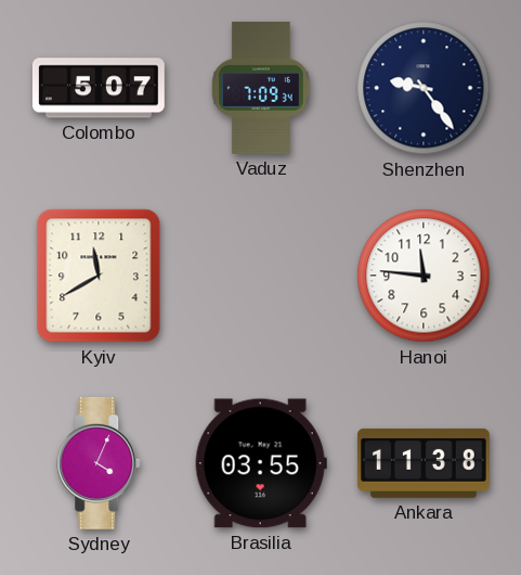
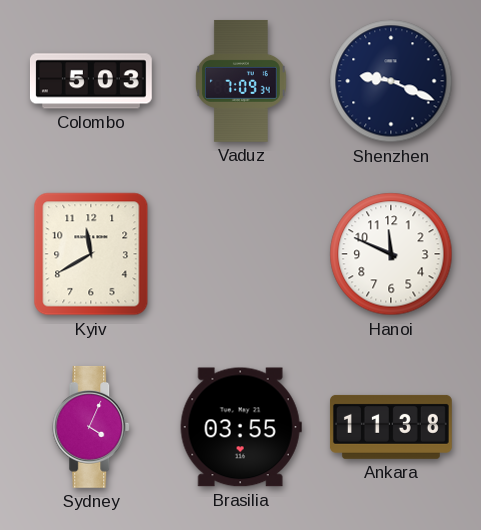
Colombo: 5:07 -> 5:03 (91, 81)
Shenzhen: 9:24 -> 9:19 (391, 81)
Hanoi: 11:46 -> 11:49 (391, 254)
